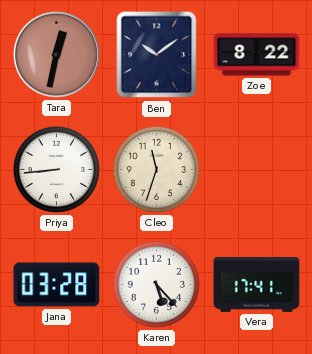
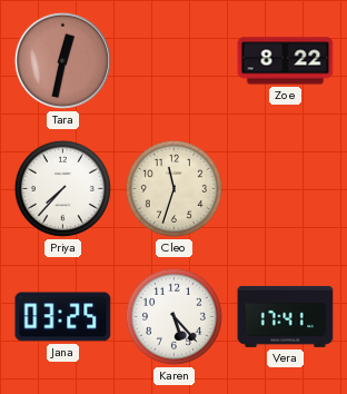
Ben: 10:09 -> none (157, 55)
Priya: 8:44 -> 7:37 (62, 188)
Jana: 03:28 -> 03:25 (63, 317)
